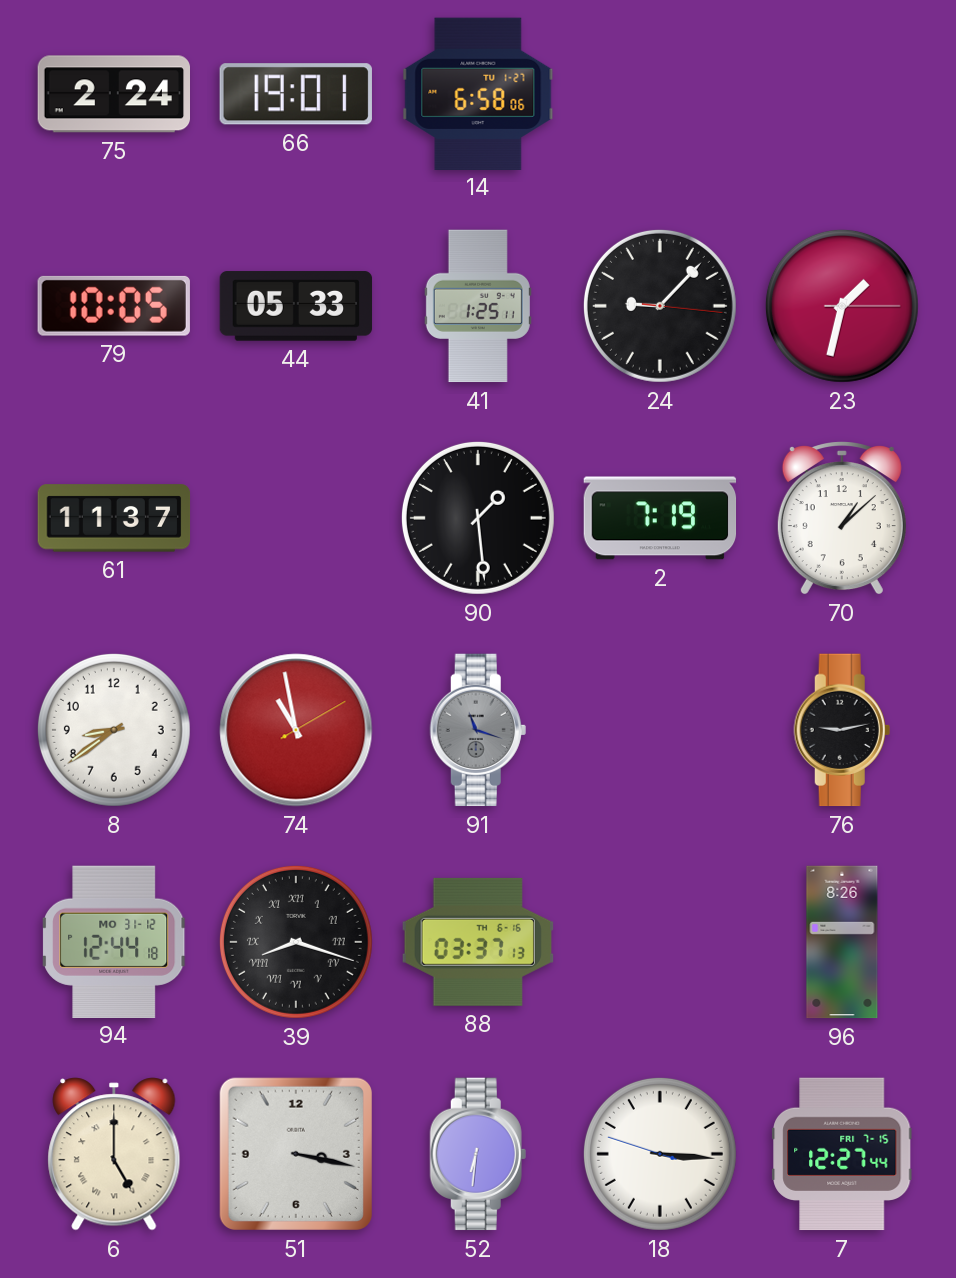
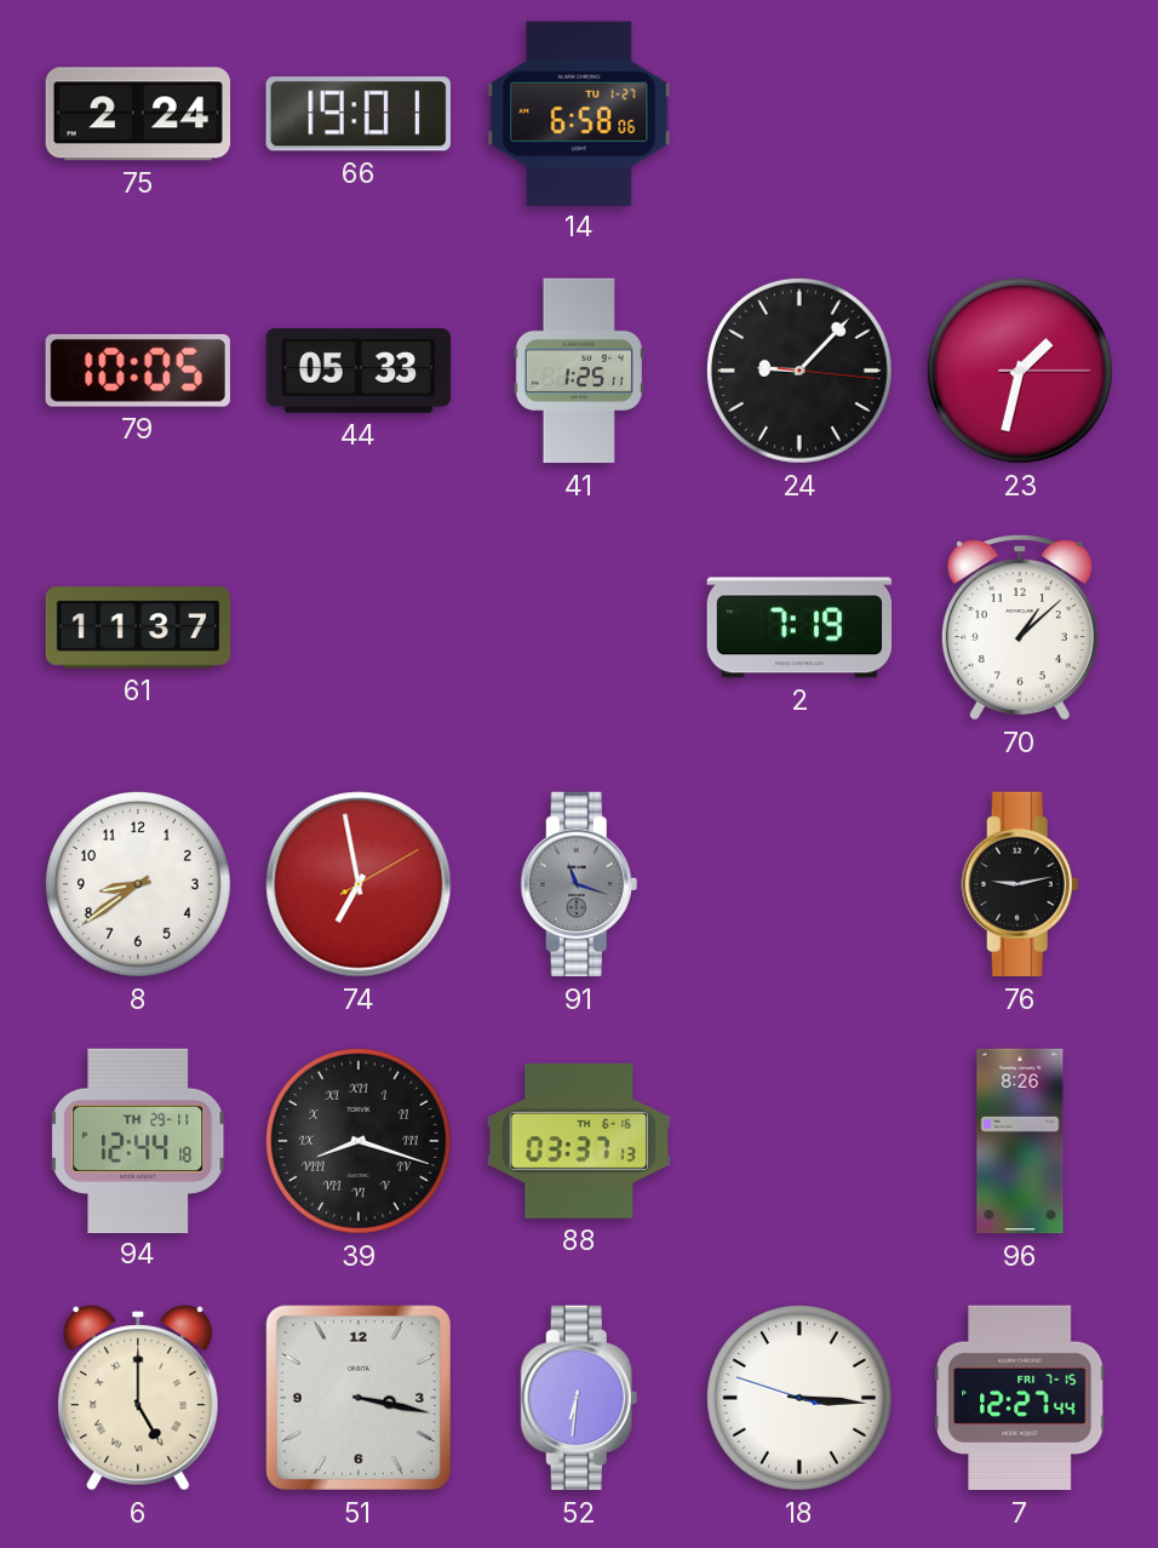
90: 1:29 -> none (478, 518)
74: 10:58 -> 6:58 (359, 884)
94 date: MO 31-12 -> TH 29-11 (139, 1140)
